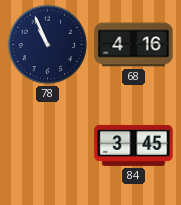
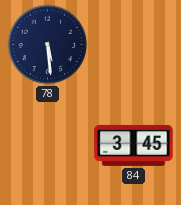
78: 10:56 -> 5:29 (48, 45)
68: 4:16 -> none (134, 45)
